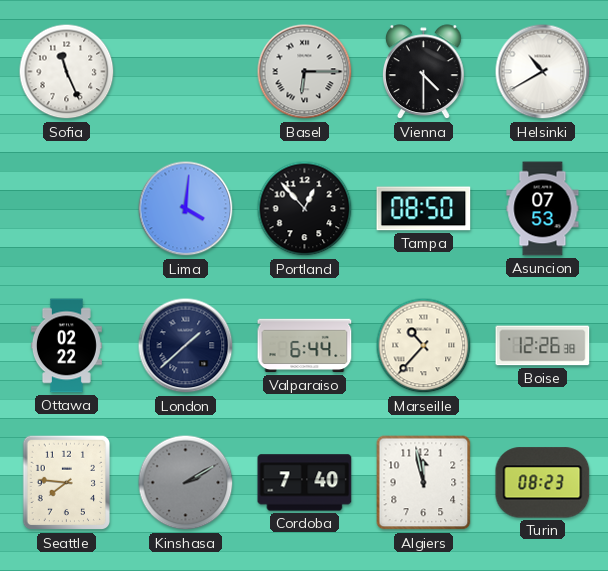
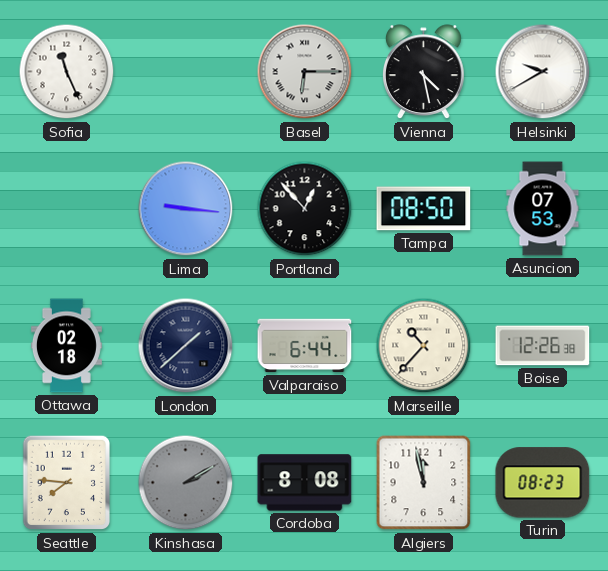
Vienna: 4:30 -> 4:28 (424, 72)
Helsinki: 10:40 -> 9:40 (543, 72)
Lima: 4:01 -> 9:16 (186, 209)
Ottawa: 02:22 -> 02:18 (66, 346)
Cordoba: 7:40 -> 8:08 (305, 483)
